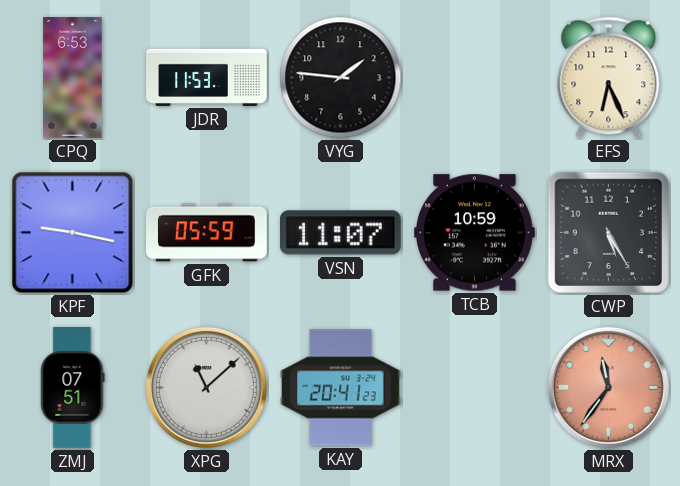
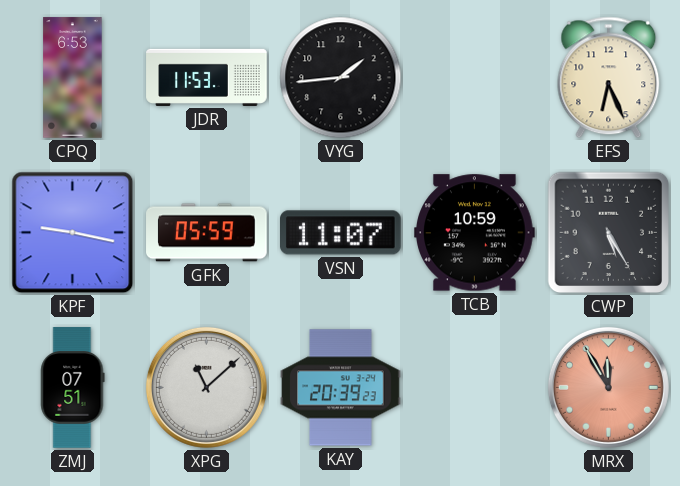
VYG: 1:46 -> 1:44 (341, 78)
KAY: 20:41 -> 20:39 (341, 388)
MRX: 11:36 -> 11:55 (608, 387)
